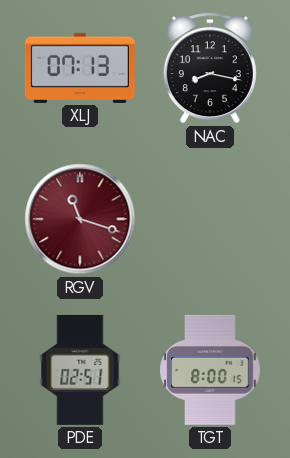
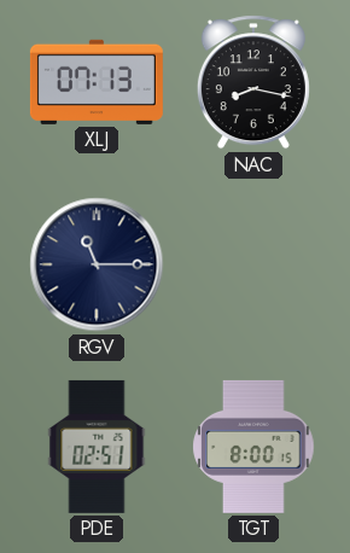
RGV: 11:18 -> 11:15 (97, 264)
RGV dial: burgundy -> navy (97, 264)
